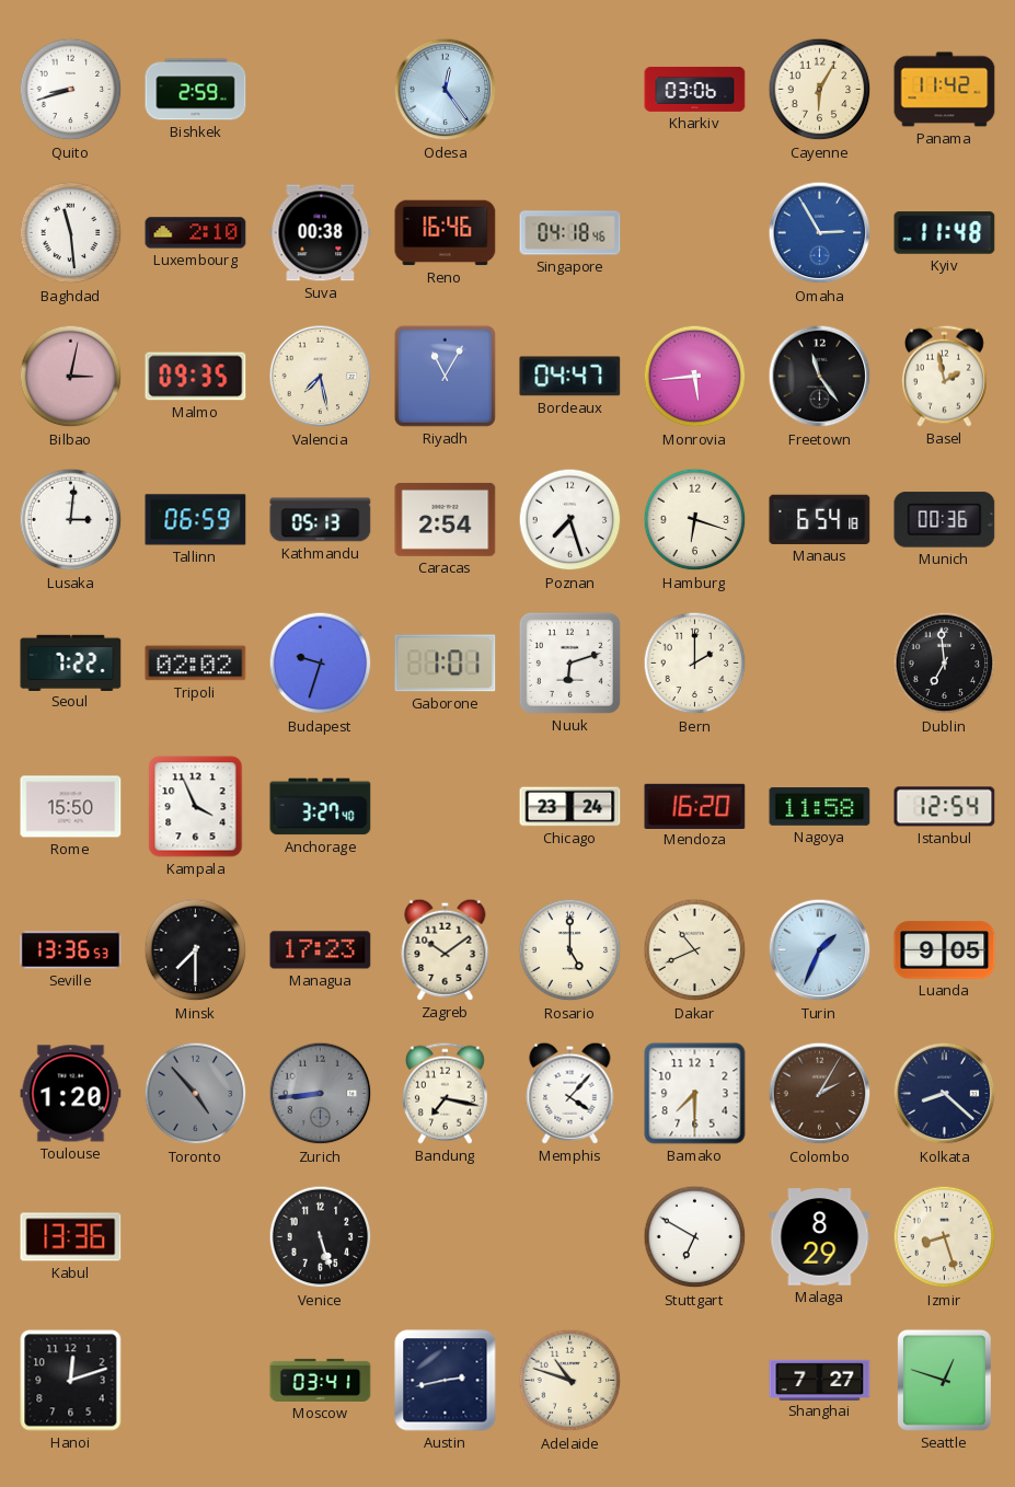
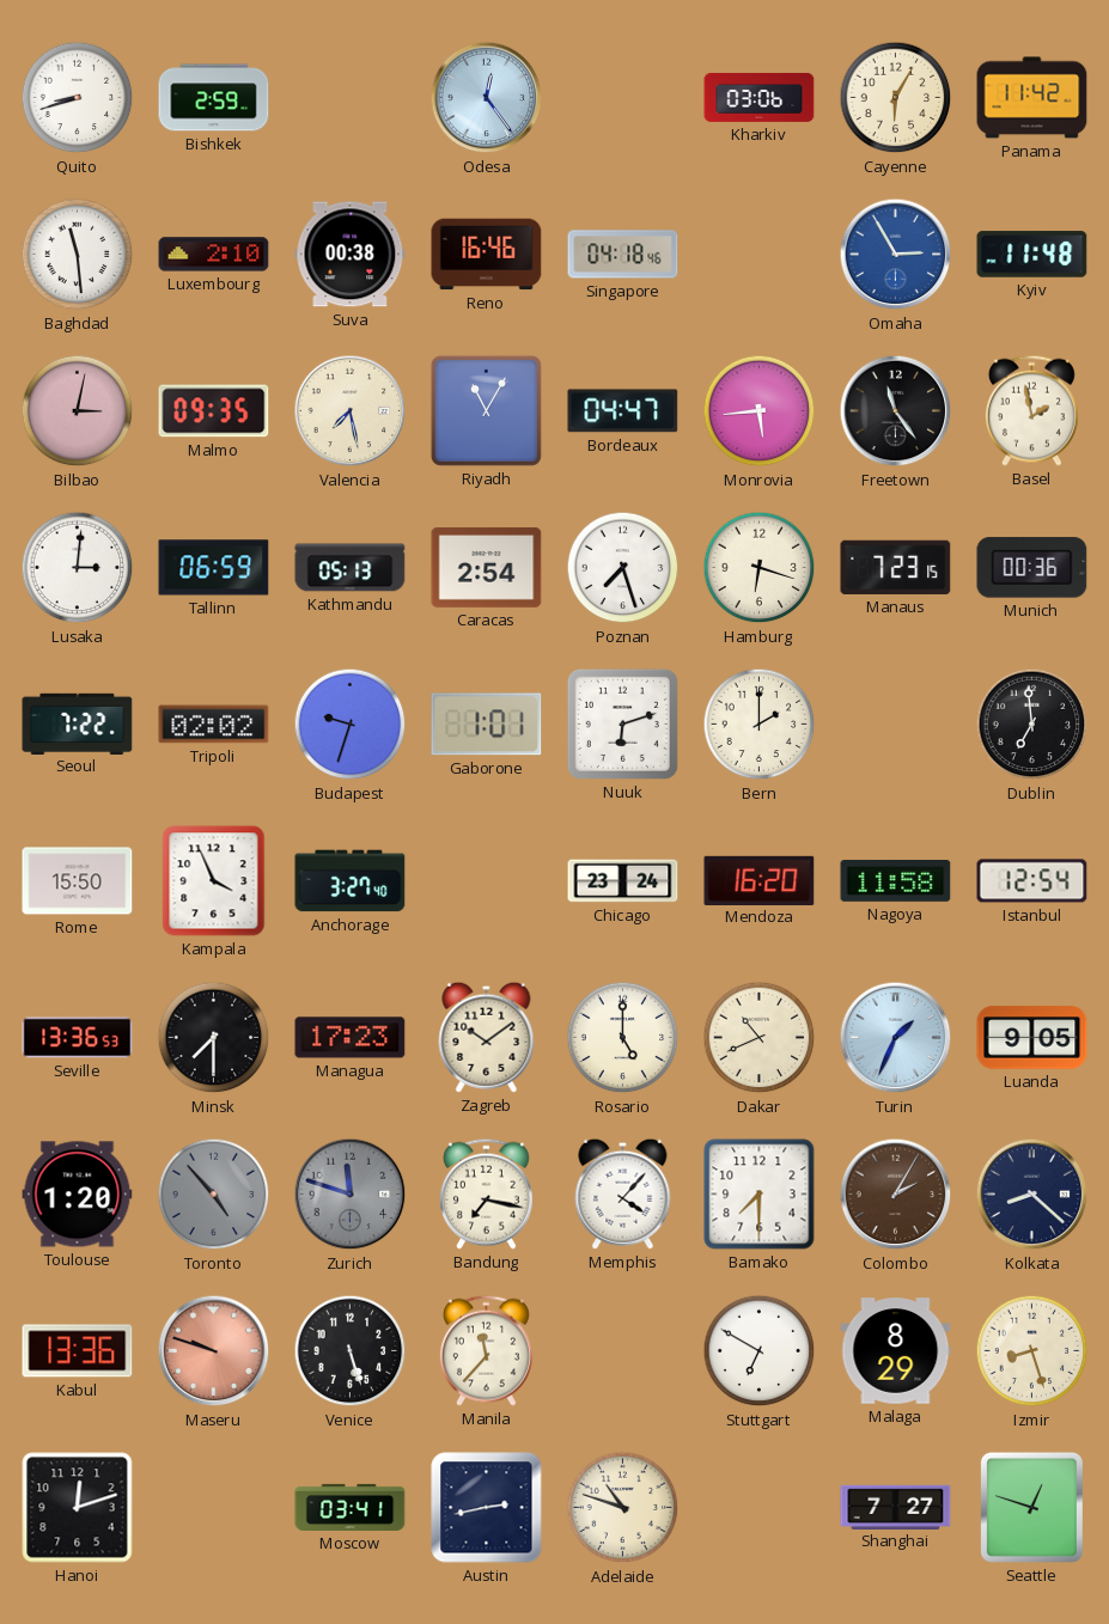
Manaus: 6:54 -> 7:23 (896, 567)
Zurich: 8:44 -> 11:48 (351, 1195)
Maseru: none -> 9:48 (214, 1351)
Manila: none -> 11:37 (486, 1350)
